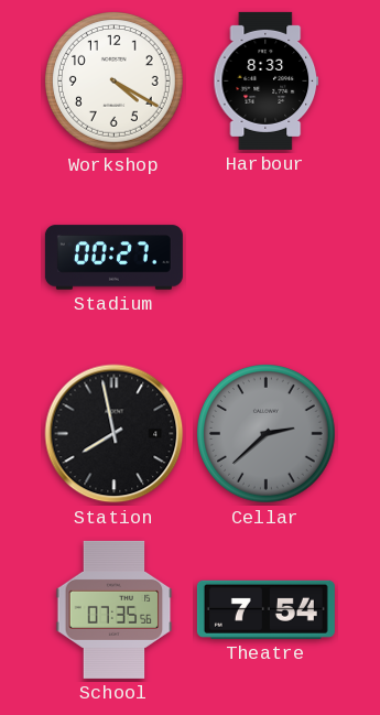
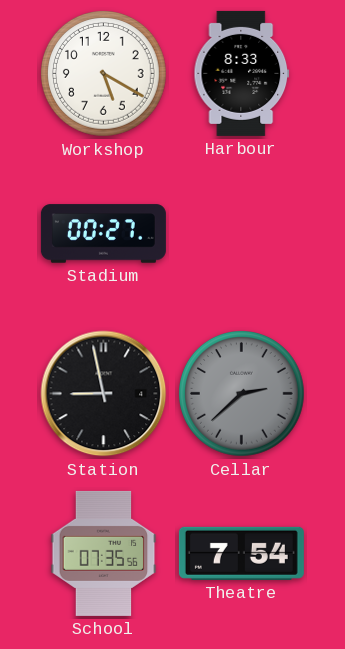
Workshop: 4:20 -> 5:20 (104, 74)
Station: 7:58 -> 8:58 (104, 394)
